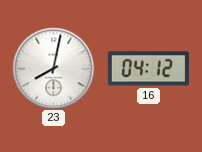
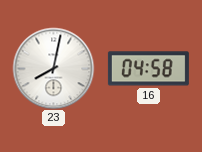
16: 04:12 -> 04:58 (148, 69)
